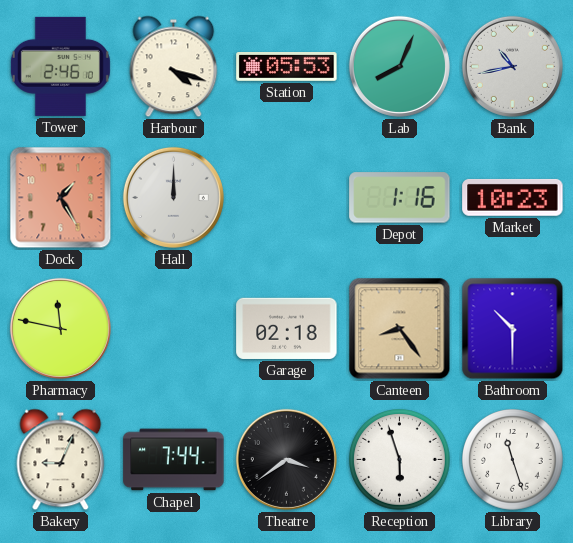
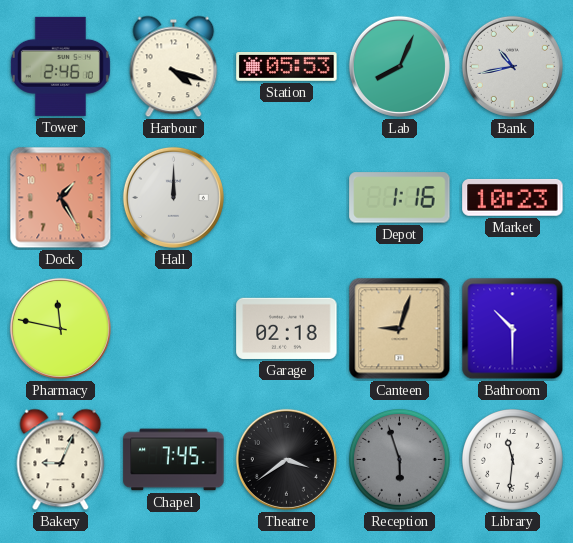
Canteen: 8:24 -> 9:03 (400, 329)
Chapel: 7:44 -> 7:45 (174, 460)
Reception dial: white -> grey (400, 460)
Library: 11:27 -> 11:31 (513, 460)
